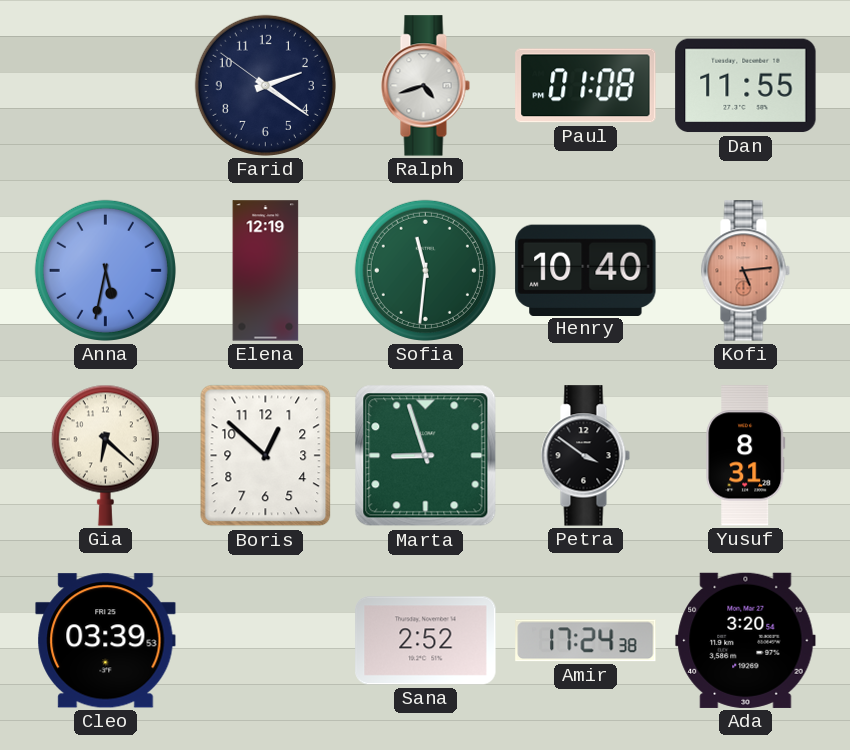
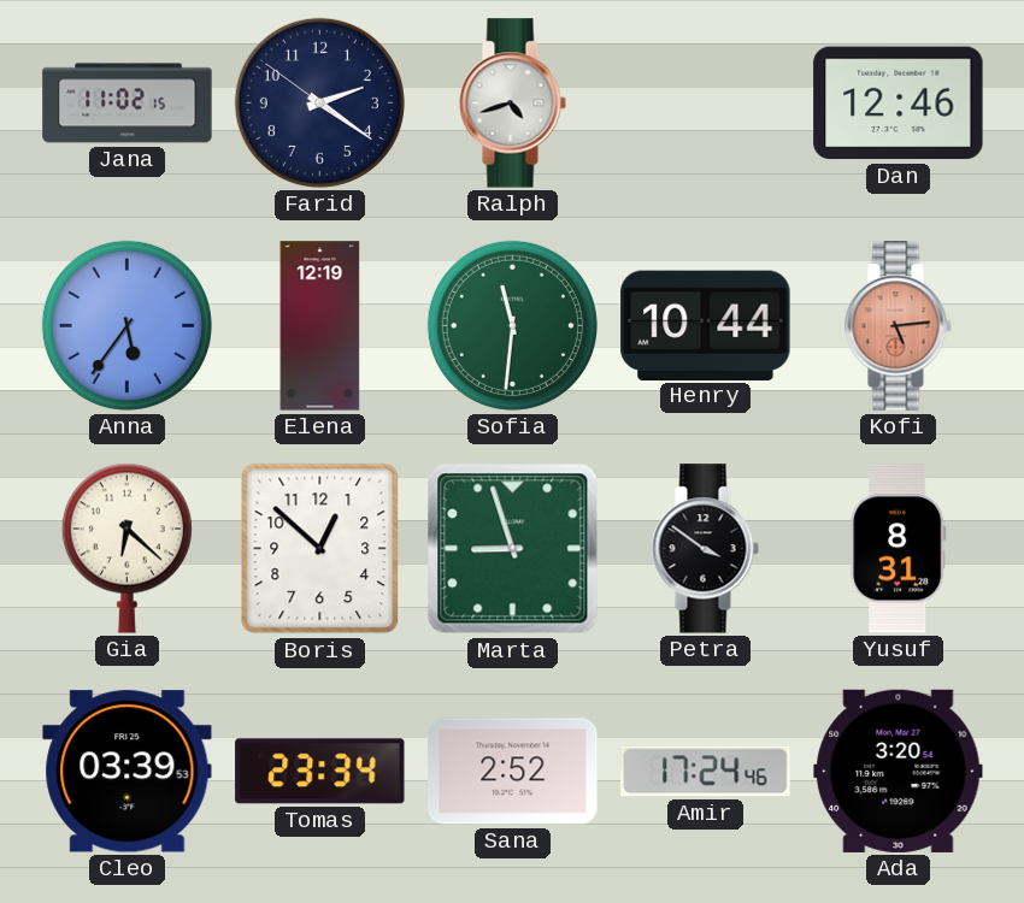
Jana: none -> 11:02 (128, 104)
Paul: 01:08 -> none (586, 86)
Dan: 11:55 -> 12:46 (899, 104)
Anna: 5:32 -> 5:36 (126, 325)
Henry: 10:40 -> 10:44 (706, 325)
Tomas: none -> 23:34 (320, 772)
Amir: 17:24:38 -> 17:24:46 (706, 772)
